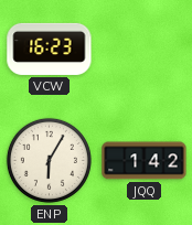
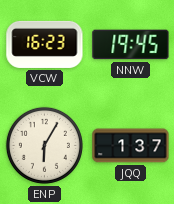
NNW: none -> 19:45 (131, 45)
JQQ: 1:42 -> 1:37 (131, 146)
